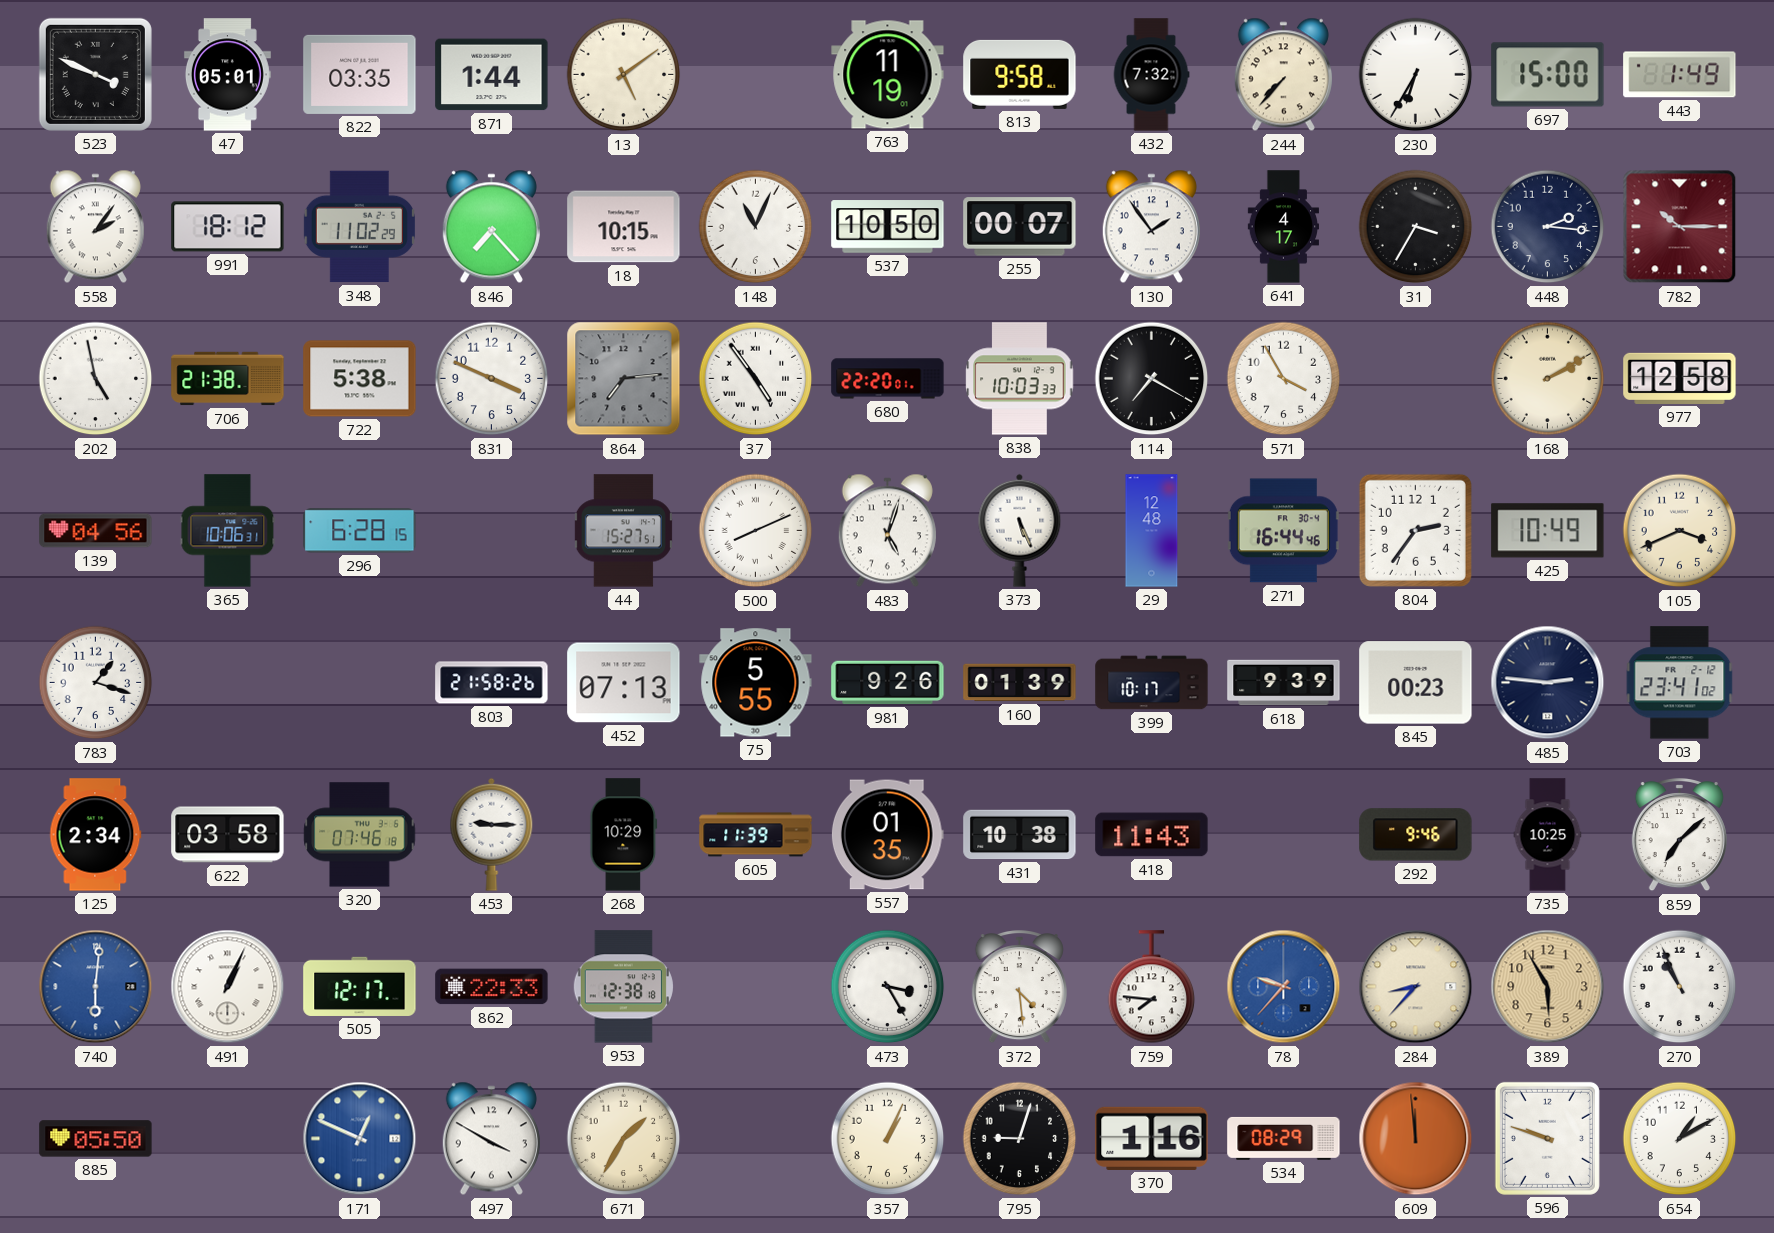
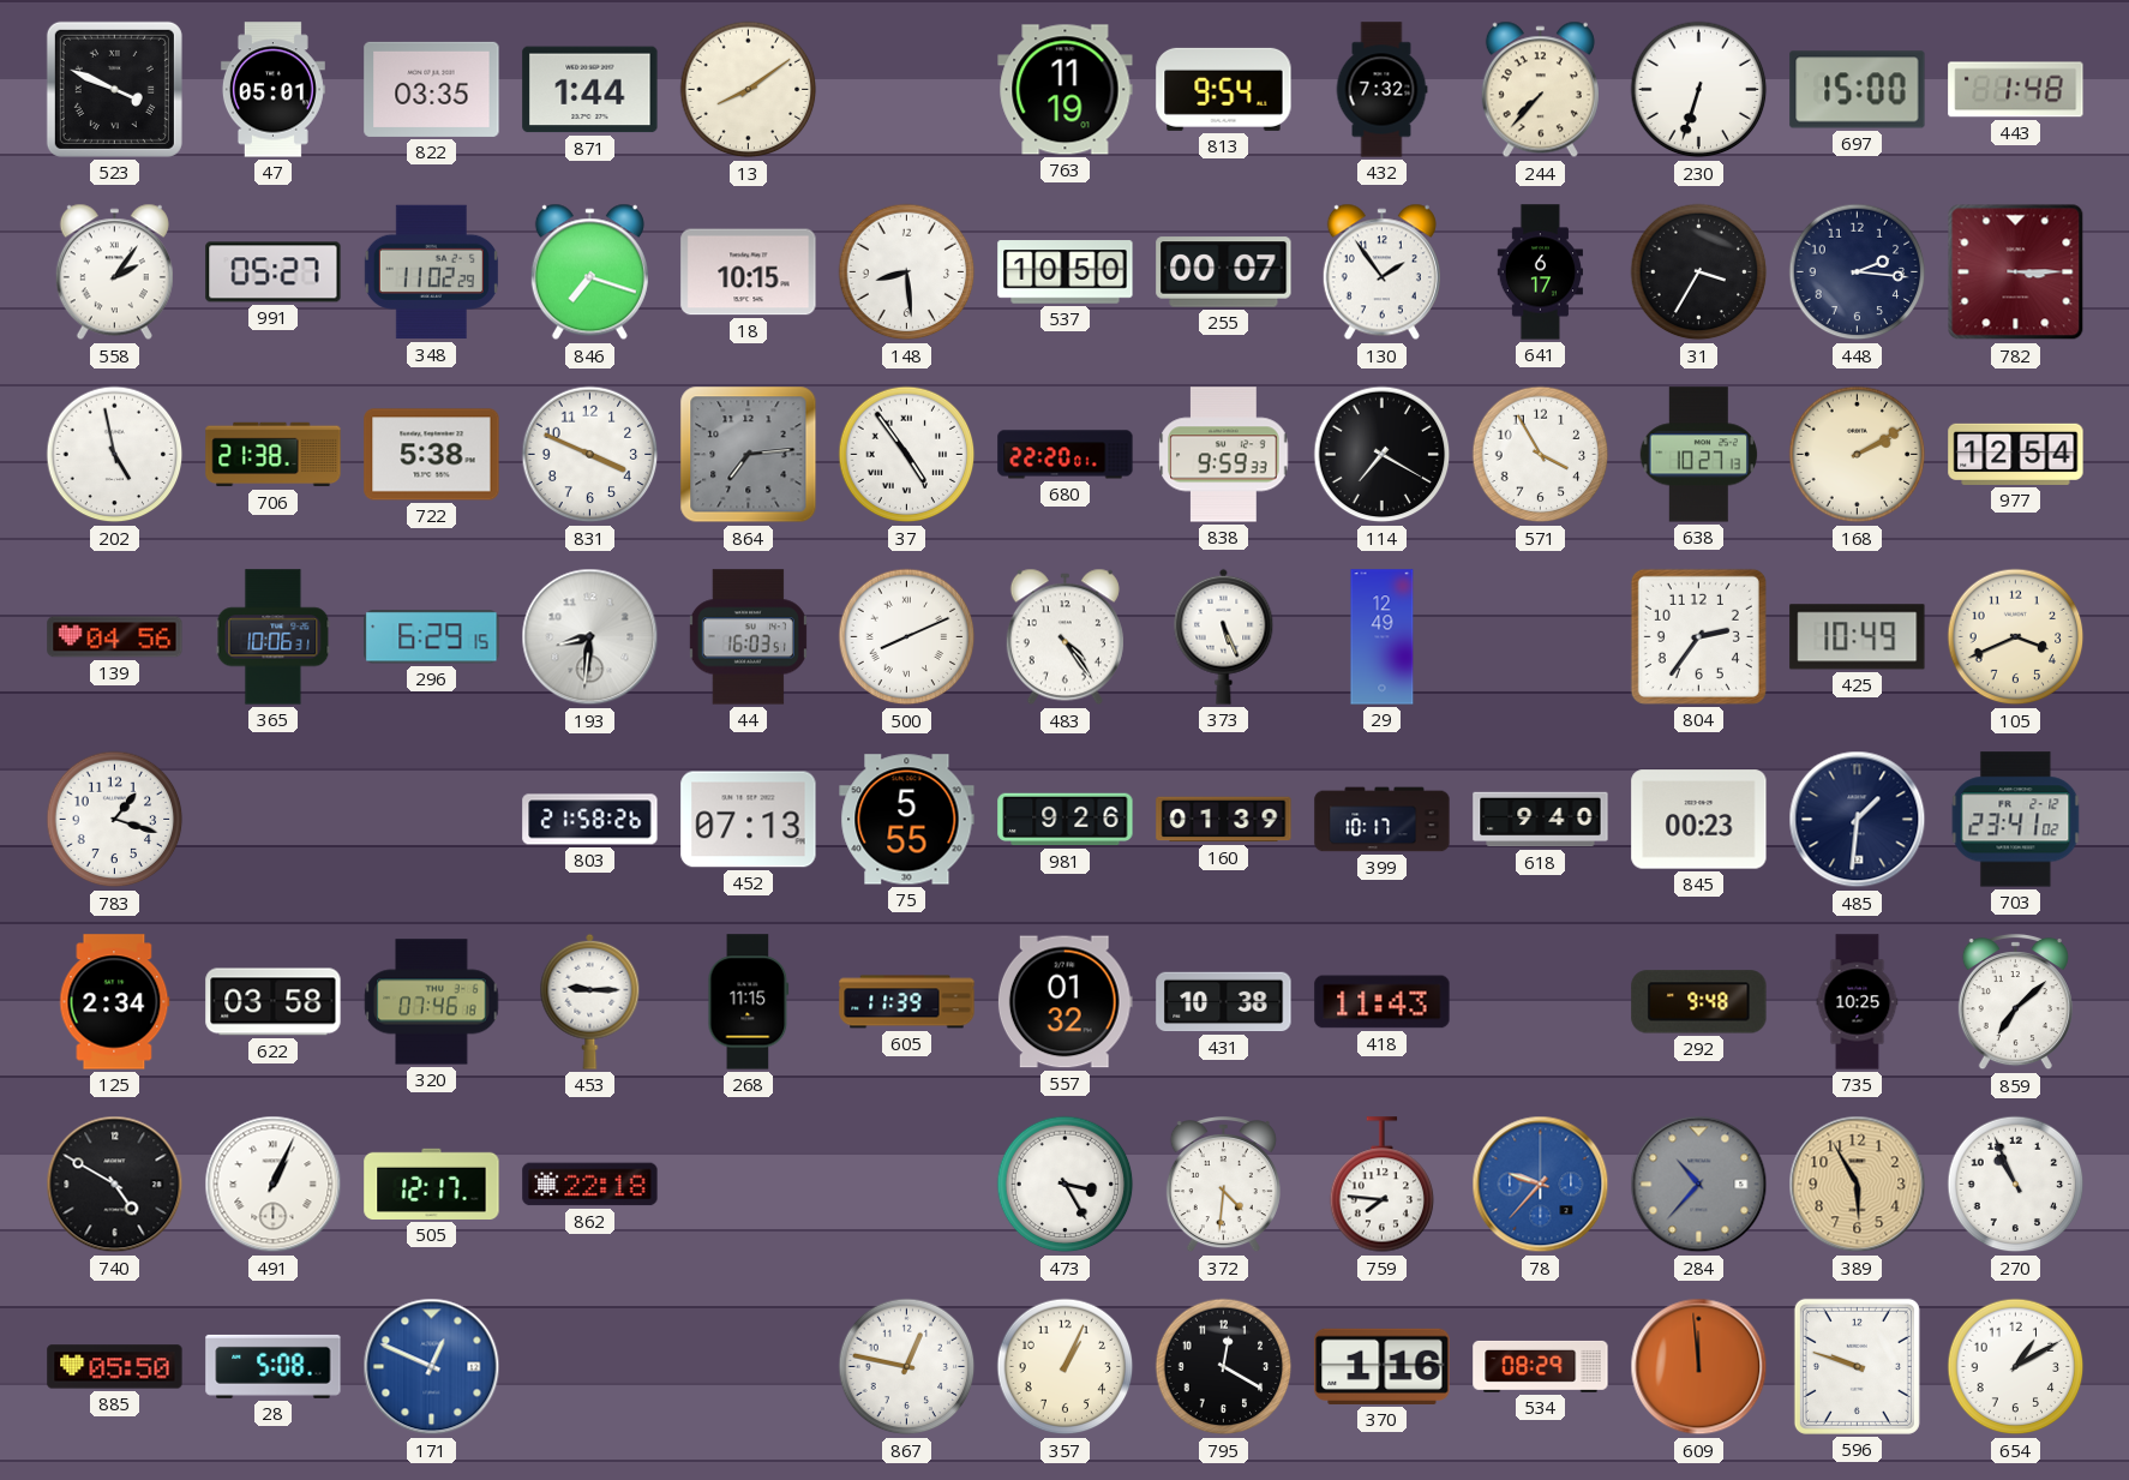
13: 5:09 -> 8:09 (749, 90)
813: 9:58 -> 9:54 (1224, 89)
230: 6:35 -> 6:33 (1699, 90)
443: 1:49 -> 1:48 (2016, 90)
991: 18:12 -> 05:27 (274, 272)
846: 7:23 -> 7:18 (589, 272)
148: 11:04 -> 8:29 (907, 272)
641: 4:17 -> 6:17 (1540, 272)
782: 10:15 -> 3:15 (2016, 272)
838: 10:03 -> 9:59 (1224, 455)
638: none -> 10:27 (1699, 455)
977: 12:58 -> 12:54 (2016, 454)
296: 6:28 -> 6:29 (432, 637)
193: none -> 8:31 (590, 637)
44: 15:27 -> 16:03 (748, 637)
483: 5:03 -> 4:24 (1064, 637)
29: 12:48 -> 12:49 (1383, 637)
271: 16:44 -> none (1283, 531)
618: 9:39 -> 9:40 (1541, 820)
485: 2:46 -> 1:31 (1858, 820)
268: 10:29 -> 11:15 (749, 1002)
557: 01:35 -> 01:32 (1064, 1002)
292: 9:46 -> 9:48 (1699, 1002)
740: 6:01 -> 4:50 (115, 1185)
740 dial: blue -> black (115, 1185)
862: 22:33 -> 22:18 (590, 1185)
953: 12:38 -> none (623, 987)
372: 4:29 -> 4:31 (1223, 1186)
284: 8:37 -> 10:37 (1699, 1185)
284 dial: cream -> grey (1699, 1185)
28: none -> 5:08 (274, 1366)
497: 3:50 -> none (491, 1139)
671: 1:35 -> none (624, 1139)
867: none -> 12:47 (907, 1367)
795: 9:03 -> 12:20 (1224, 1367)
